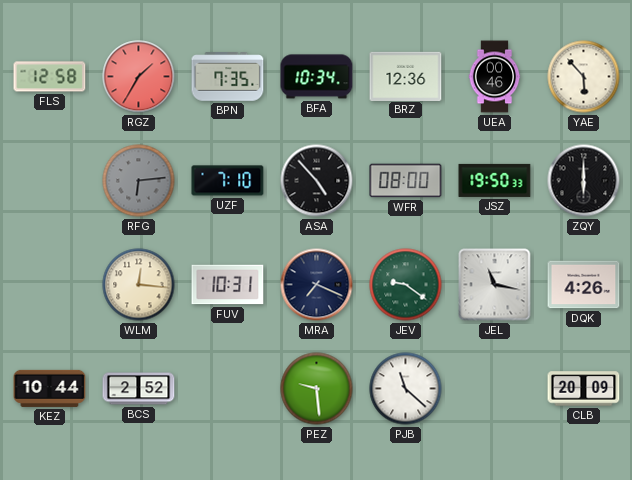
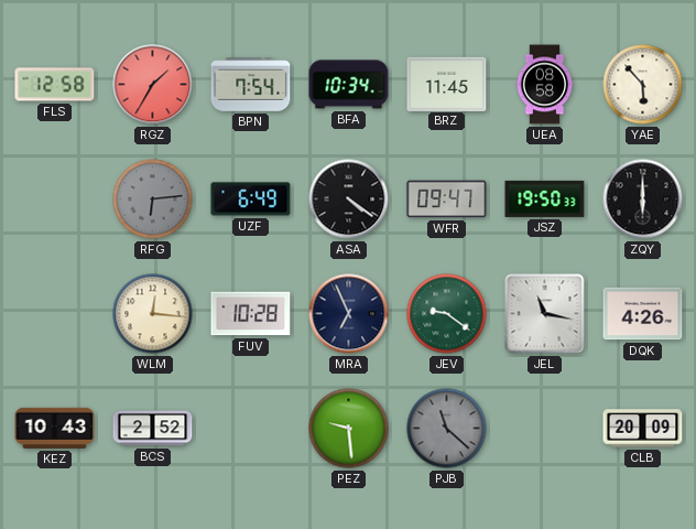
BPN: 7:35 -> 7:54 (251, 85)
BRZ: 12:36 -> 11:45 (447, 84)
UEA: 00:46 -> 08:58 (545, 85)
UZF: 7:10 -> 6:49 (251, 199)
ASA: 4:53 -> 4:21 (349, 199)
WFR: 08:00 -> 09:47 (447, 199)
FUV: 10:31 -> 10:28 (251, 314)
MRA: 7:19 -> 6:56 (349, 314)
KEZ: 10:44 -> 10:43 (55, 428)
PJB dial: white -> grey (447, 429)
